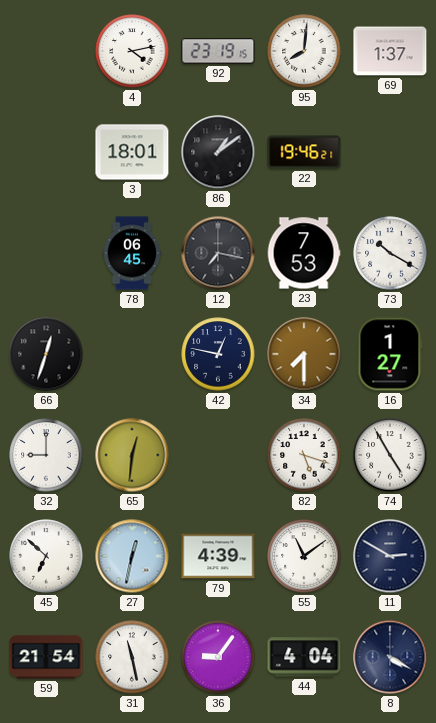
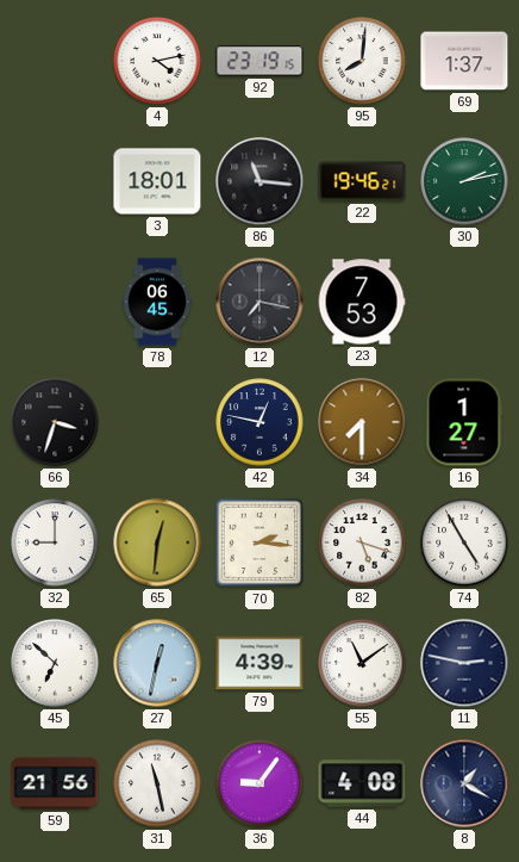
86: 1:09 -> 11:16 (259, 181)
30: none -> 2:13 (464, 181)
73: 10:20 -> none (390, 253)
66: 12:33 -> 3:33 (55, 422)
70: none -> 2:16 (259, 542)
11: 2:50 -> 2:47 (464, 663)
59: 21:54 -> 21:56 (55, 783)
44: 4:04 -> 4:08 (362, 783)
8: 4:20 -> 1:20 (464, 783)
